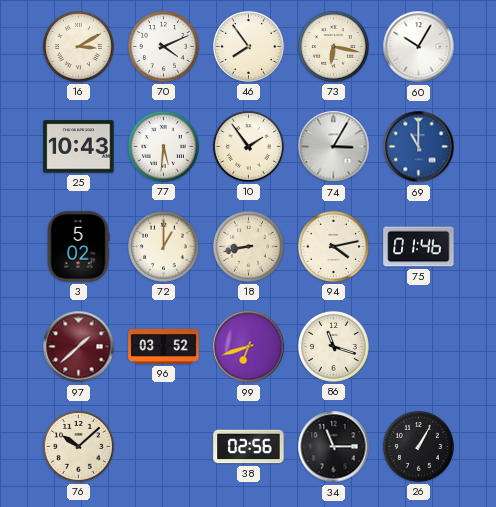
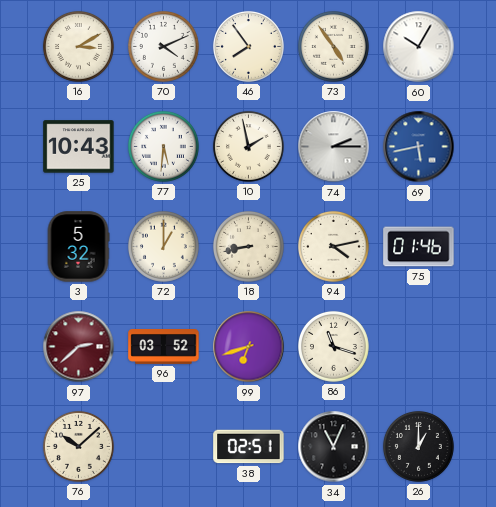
73: 6:17 -> 4:54 (333, 46)
10: 1:54 -> 1:58 (248, 146)
74: 3:05 -> 2:15 (334, 147)
69: 11:00 -> 5:43 (419, 147)
3: 5:02 -> 5:32 (78, 247)
97: 1:38 -> 2:38 (79, 347)
38: 02:56 -> 02:51 (249, 447)
34: 11:15 -> 11:04 (334, 447)
26: 1:05 -> 1:00 (418, 446)
